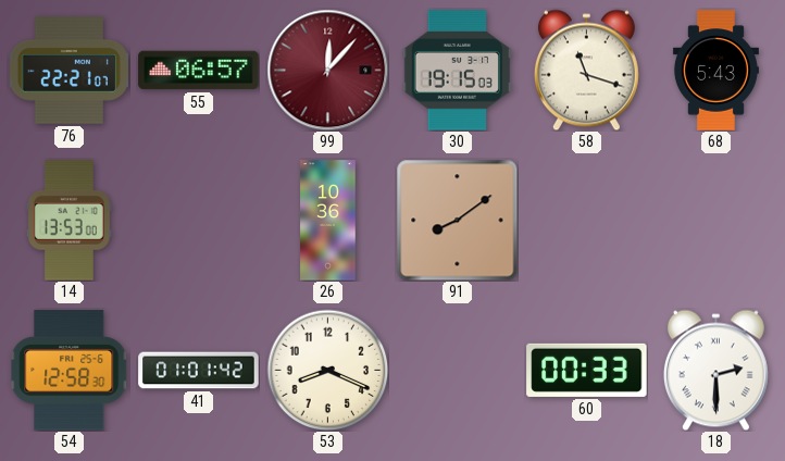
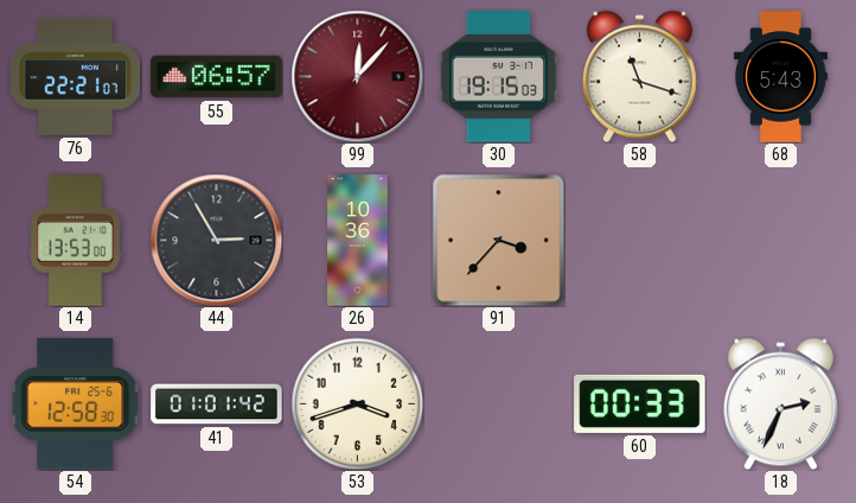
44: none -> 2:55 (216, 240)
91: 8:09 -> 3:37 (498, 240)
53: 8:19 -> 3:42 (357, 403)
18: 2:30 -> 2:34 (780, 403)
